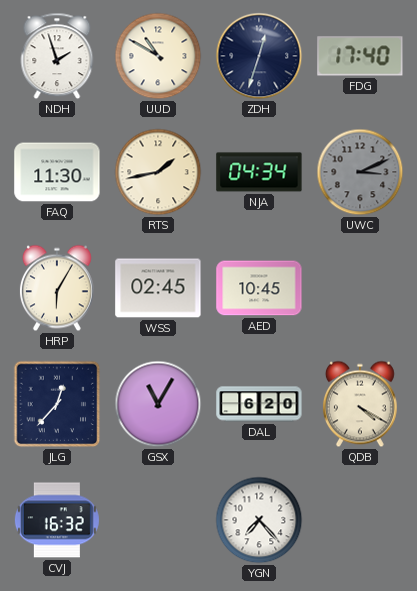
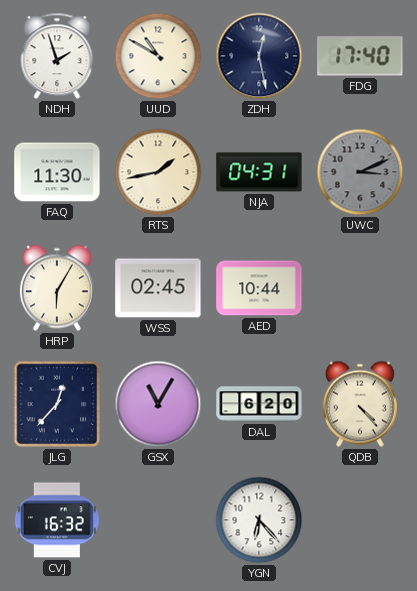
ZDH: 12:33 -> 12:28 (259, 56)
NJA: 04:34 -> 04:31 (259, 172)
AED: 10:45 -> 10:44 (259, 288)
QDB: 4:20 -> 4:23 (360, 404)
YGN: 7:23 -> 6:23 (259, 520)
